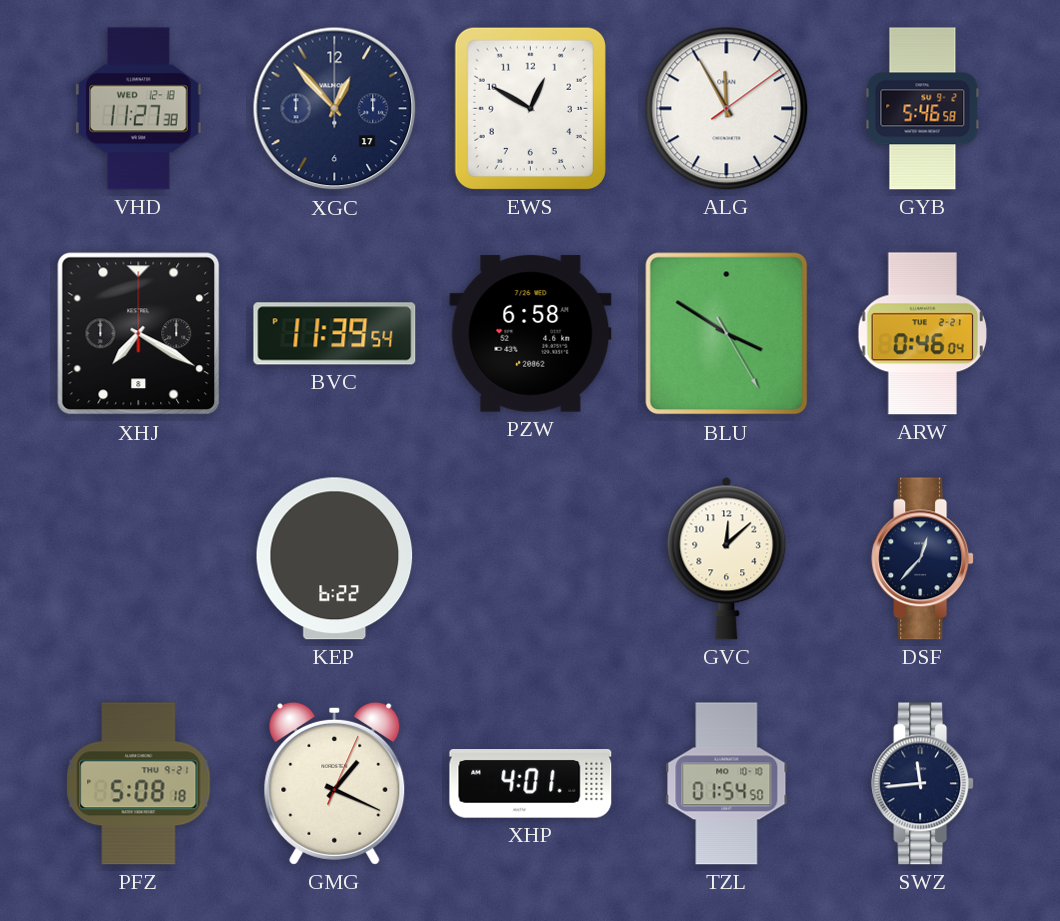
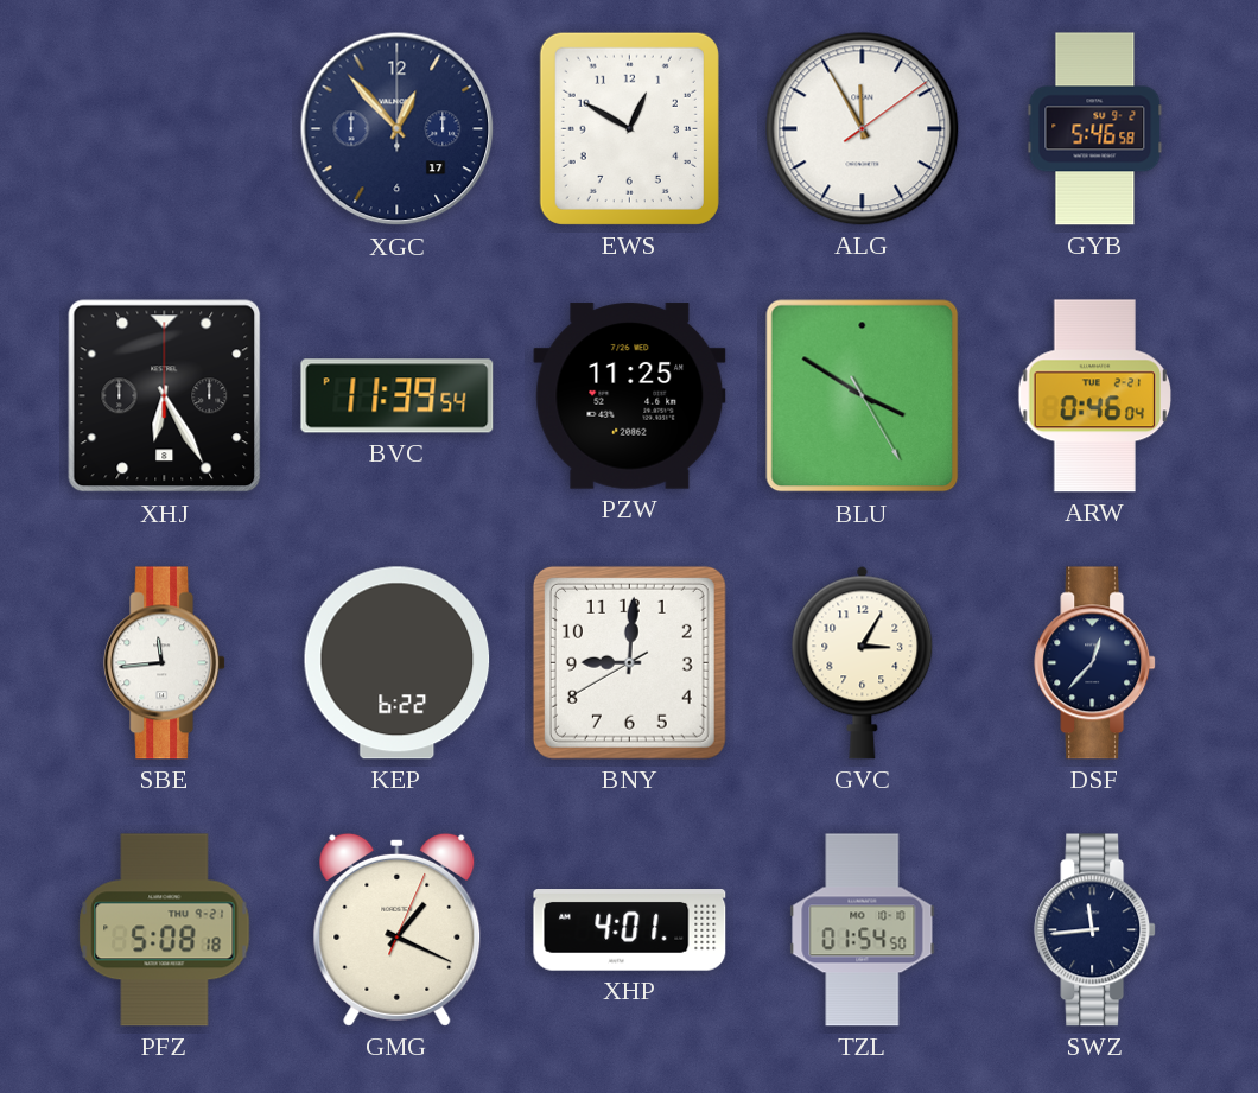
VHD: 11:27 -> none (139, 109)
XHJ: 7:20 -> 6:25 (165, 396)
PZW: 6:58 -> 11:25 (630, 396)
SBE: none -> 11:44 (165, 663)
BNY: none -> 9:00 (629, 662)
GVC: 12:08 -> 3:05 (863, 662)
